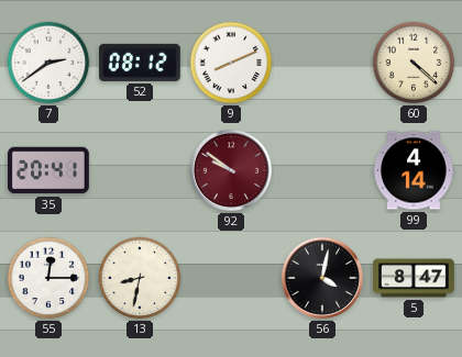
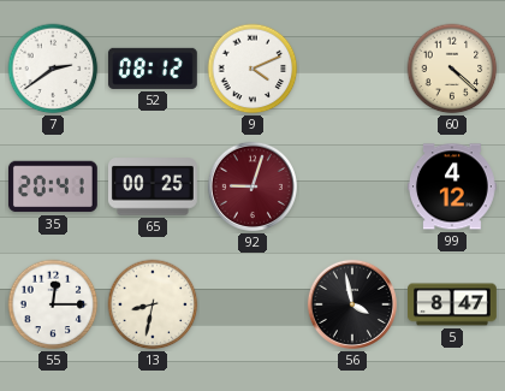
9: 8:11 -> 4:11 (252, 69)
65: none -> 00:25 (153, 186)
92: 9:51 -> 9:03 (252, 186)
99: 4:14 -> 4:12 (453, 186)
56: 4:02 -> 3:58 (352, 304)
